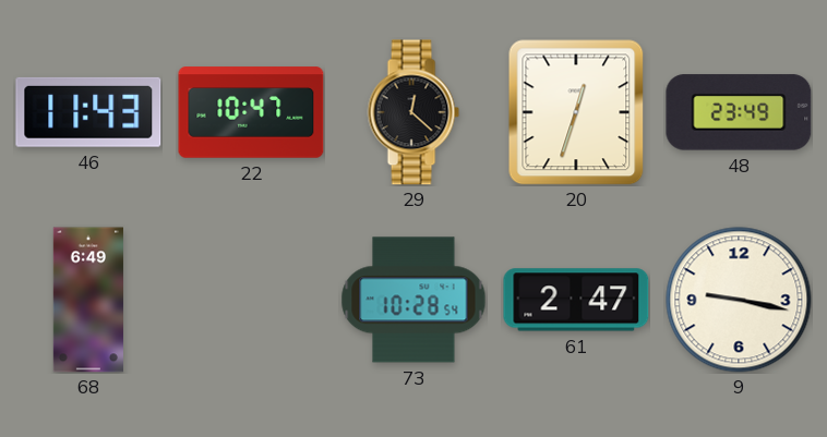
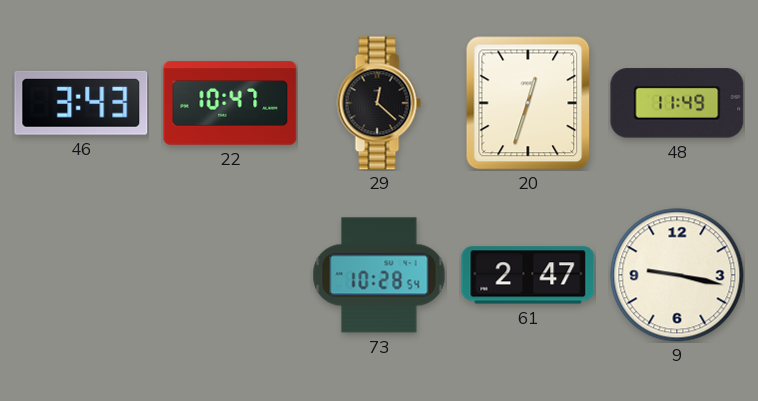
46: 11:43 -> 3:43 (81, 103)
48: 23:49 -> 11:49 (677, 103)
68: 6:49 -> none (88, 300)
